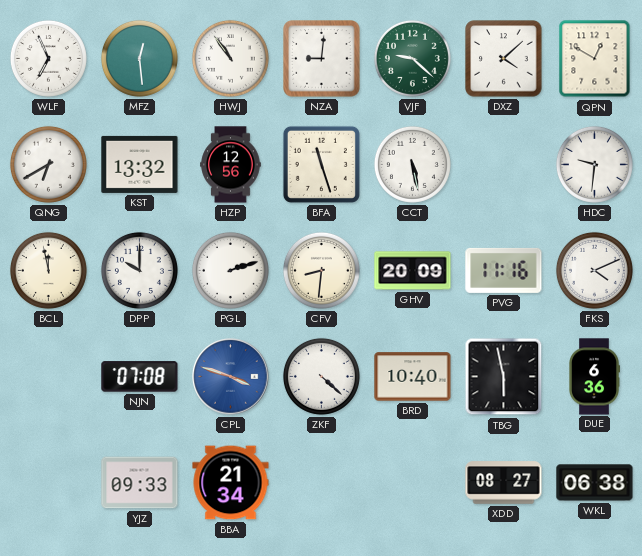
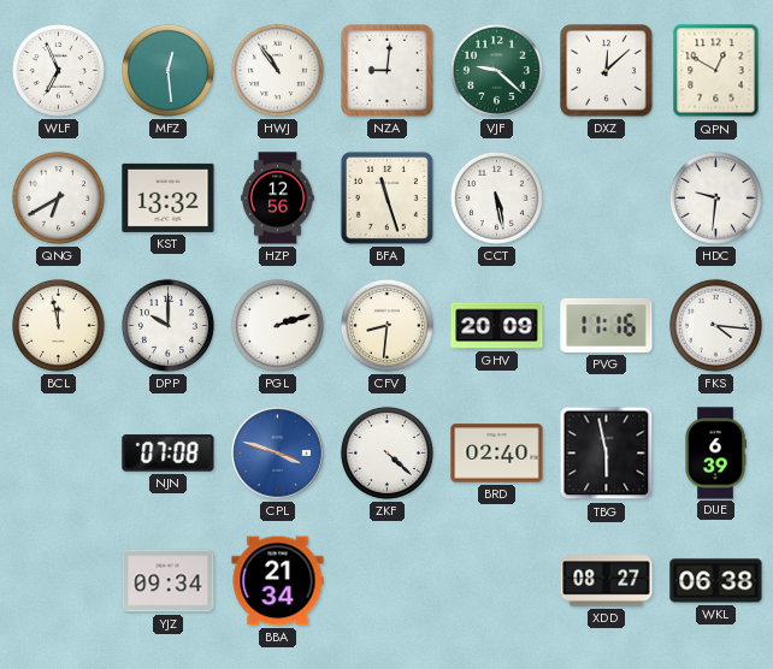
DXZ: 4:08 -> 12:08 (607, 71)
FKS: 4:11 -> 4:16 (715, 325)
BRD: 10:40 -> 02:40 (497, 454)
DUE: 6:36 -> 6:39 (715, 454)
YJZ: 09:33 -> 09:34 (169, 581)
